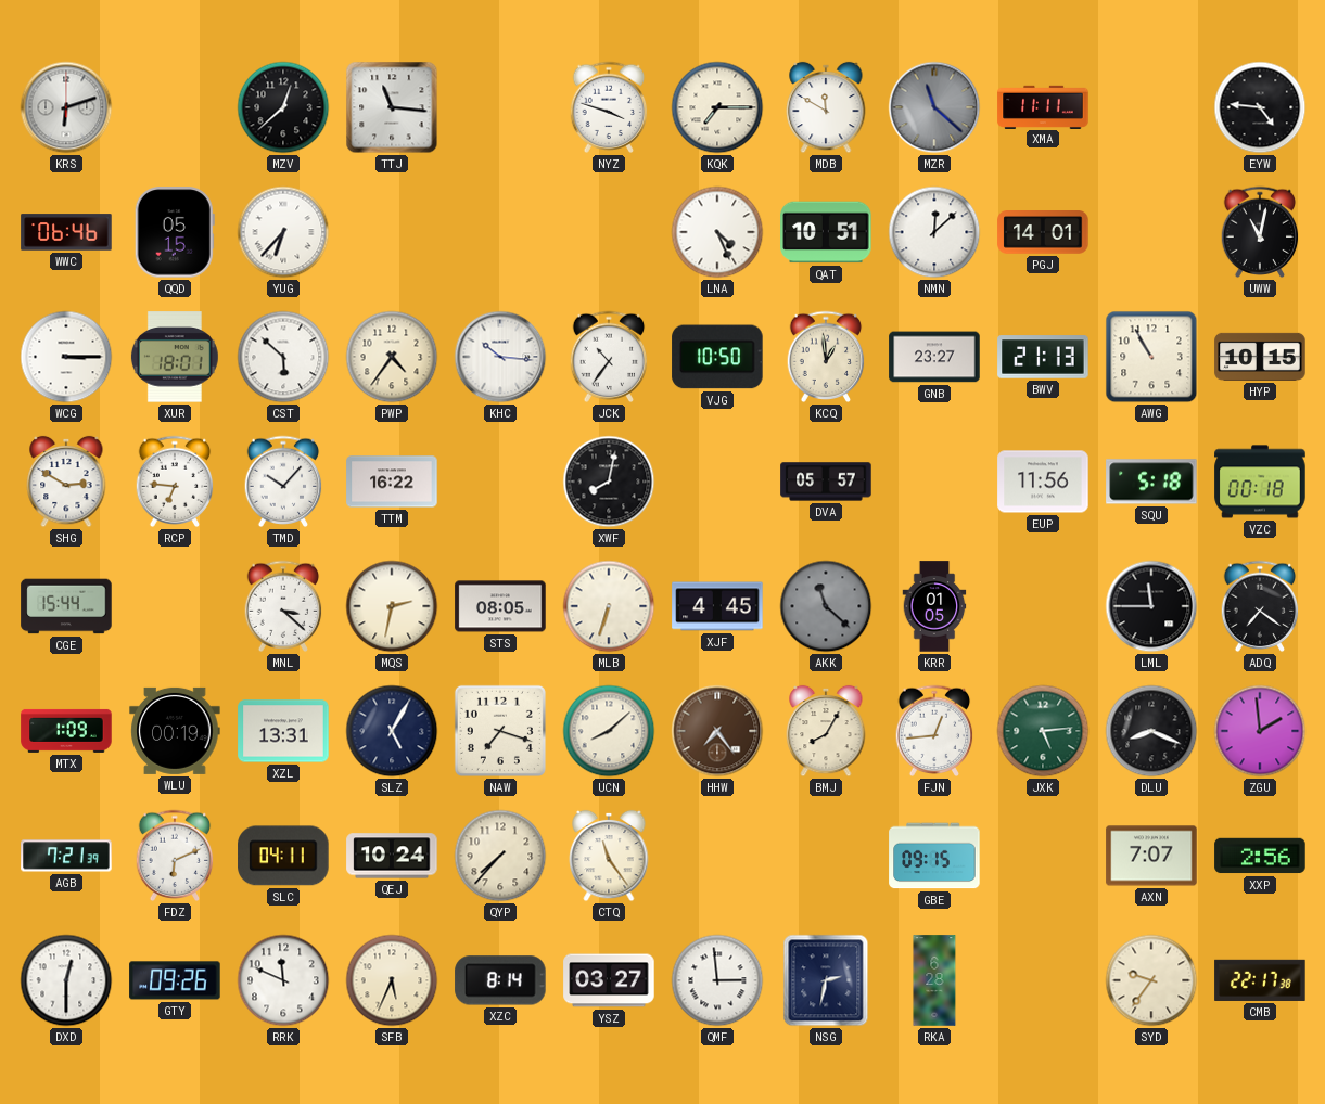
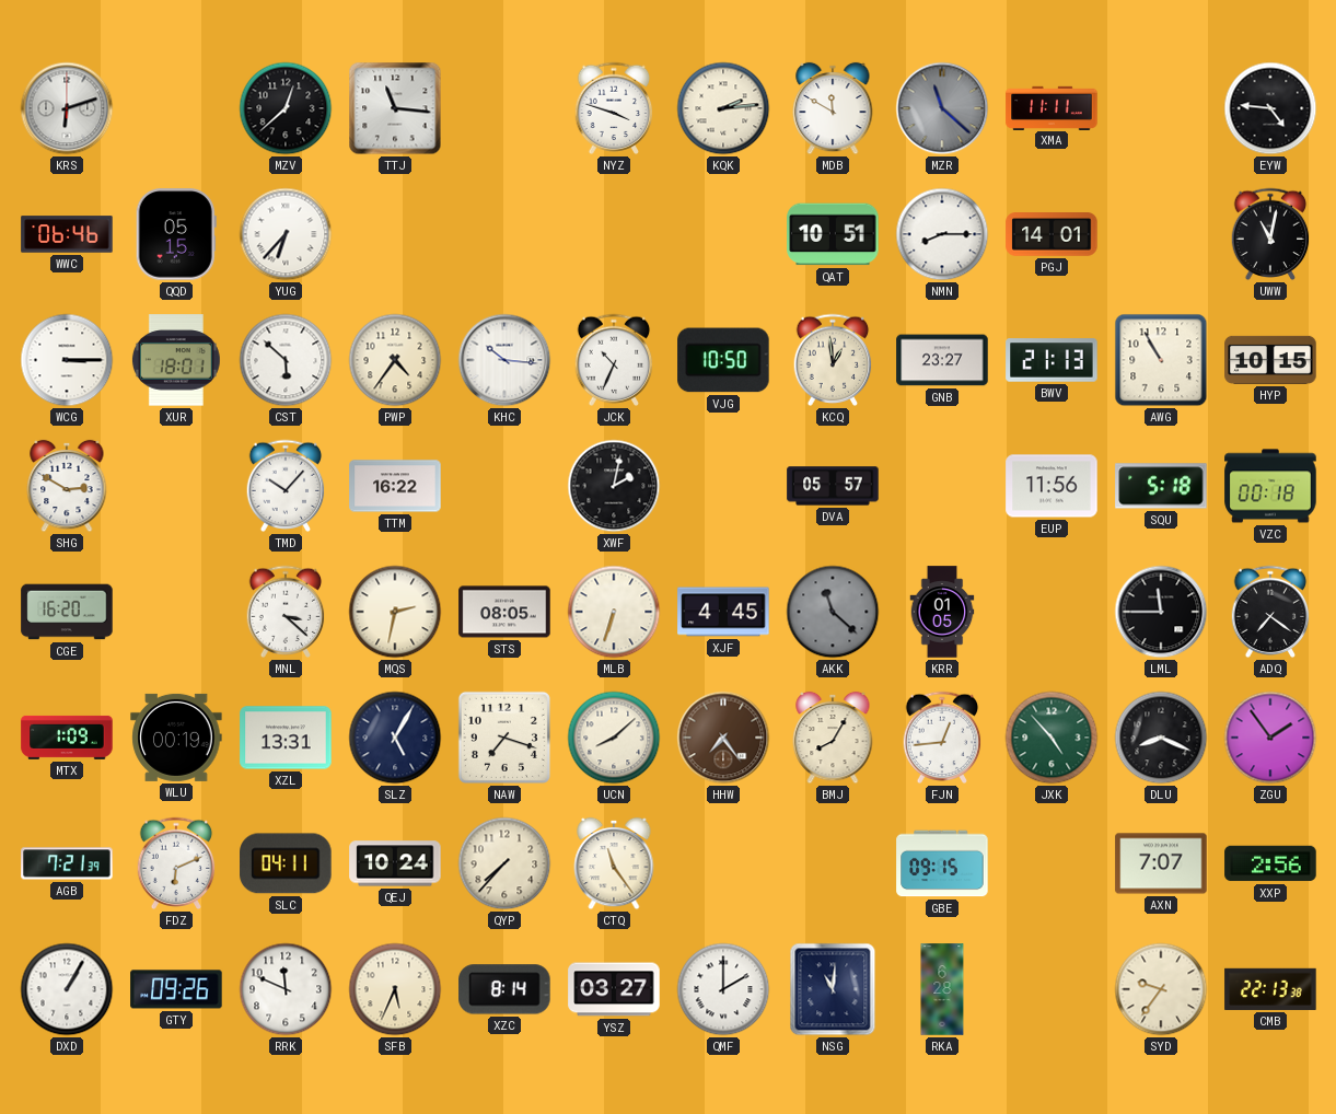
KQK: 7:15 -> 2:14 (723, 108)
LNA: 4:26 -> none (717, 232)
NMN: 12:08 -> 8:15 (942, 234)
JCK: 10:36 -> 10:34 (614, 360)
RCP: 6:46 -> none (175, 482)
XWF: 8:02 -> 2:02 (614, 486)
CGE: 15:44 -> 16:20 (67, 612)
JXK: 5:14 -> 4:53 (1052, 738)
ZGU: 1:59 -> 1:54 (1270, 738)
DXD: 12:30 -> 1:05 (67, 989)
QMF: 2:59 -> 2:00 (723, 989)
NSG: 2:32 -> 11:01 (833, 989)
CMB: 22:17 -> 22:13 (1270, 989)
